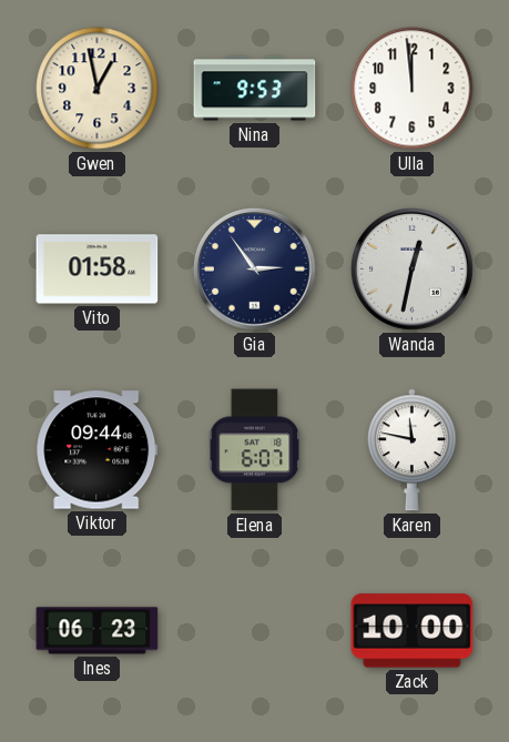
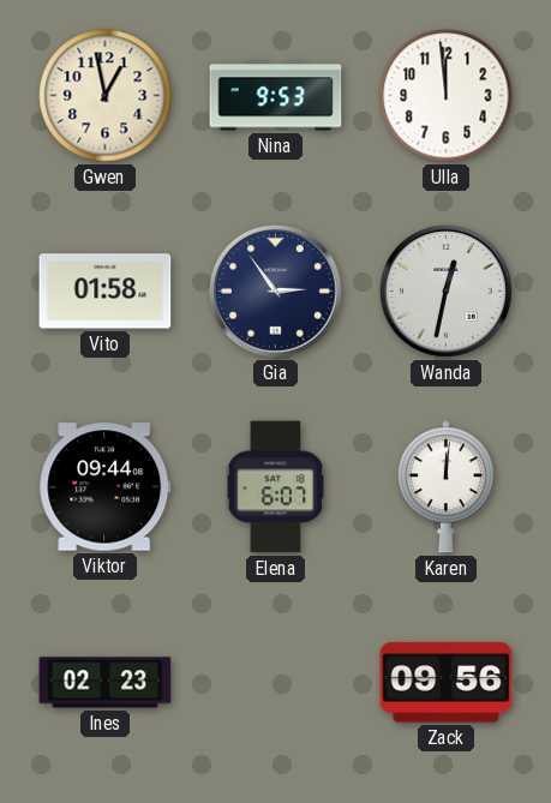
Karen: 11:47 -> 12:01 (445, 487)
Ines: 06:23 -> 02:23 (106, 683)
Zack: 10:00 -> 09:56 (447, 683)
